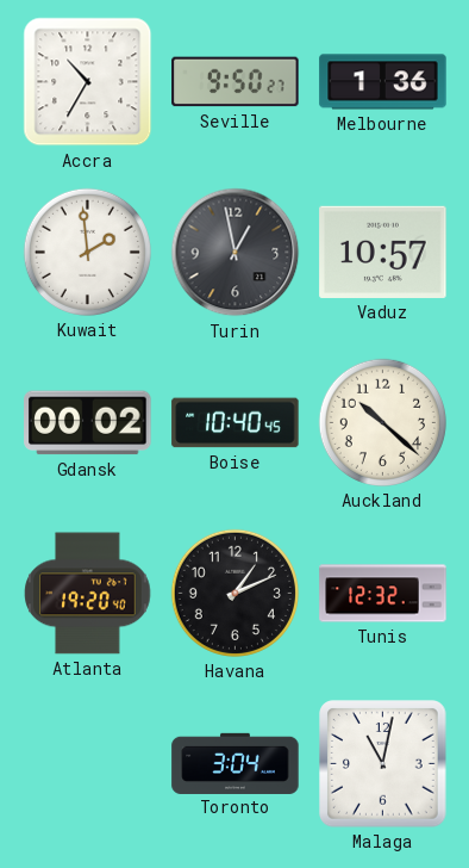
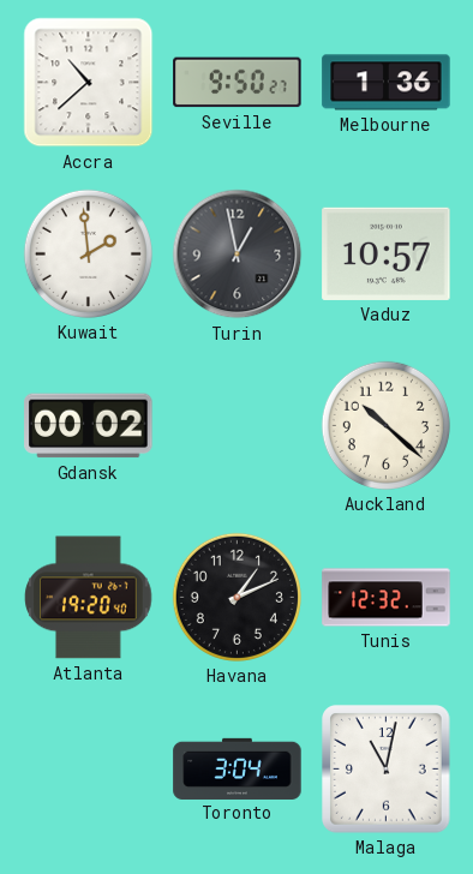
Accra: 10:35 -> 10:38 (89, 83)
Boise: 10:40 -> none (236, 423)
